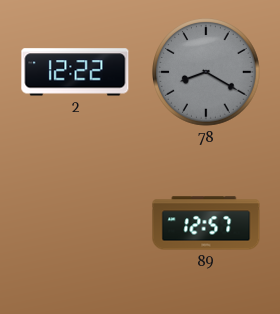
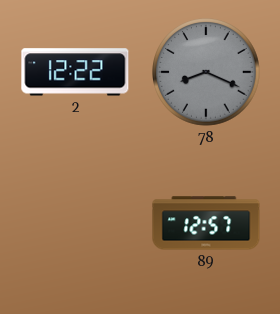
78: 8:20 -> 8:19 (207, 73)
